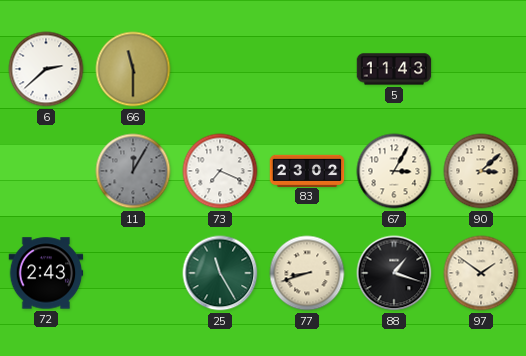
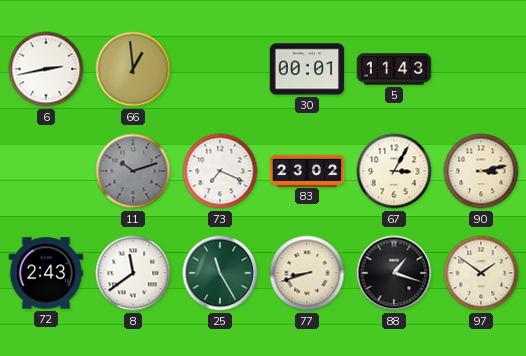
6: 2:38 -> 2:43 (46, 69)
66: 11:30 -> 12:59 (133, 69)
30: none -> 00:01 (307, 69)
11: 12:05 -> 10:12 (133, 171)
90: 3:08 -> 3:13 (481, 171)
8: none -> 11:39 (133, 273)
